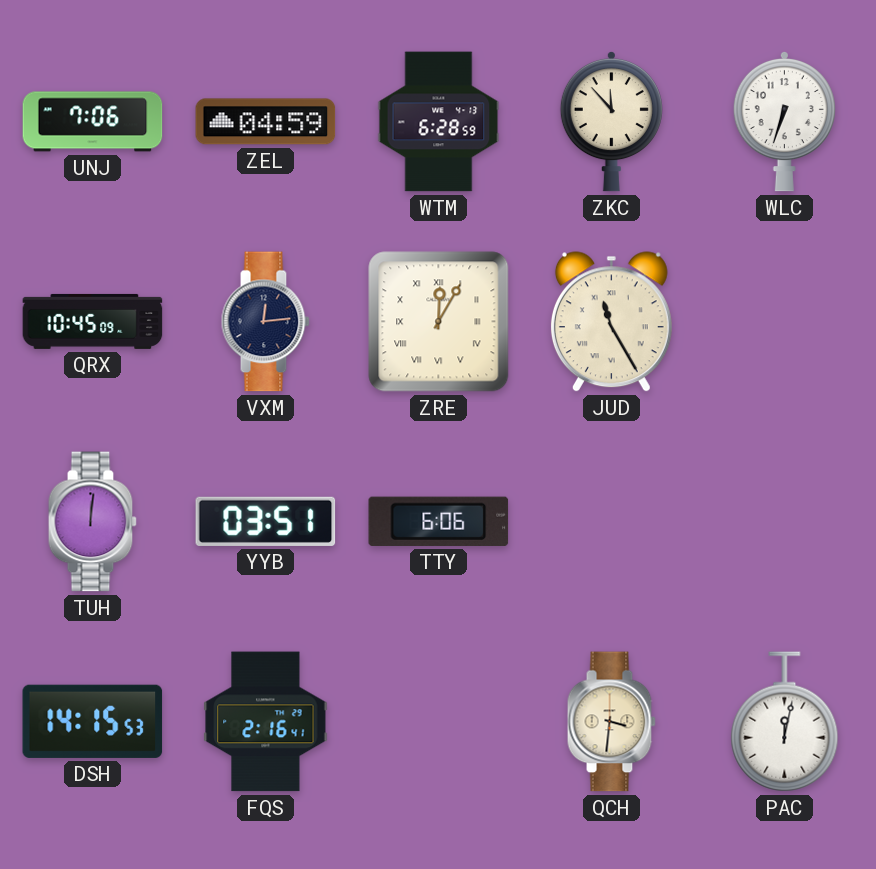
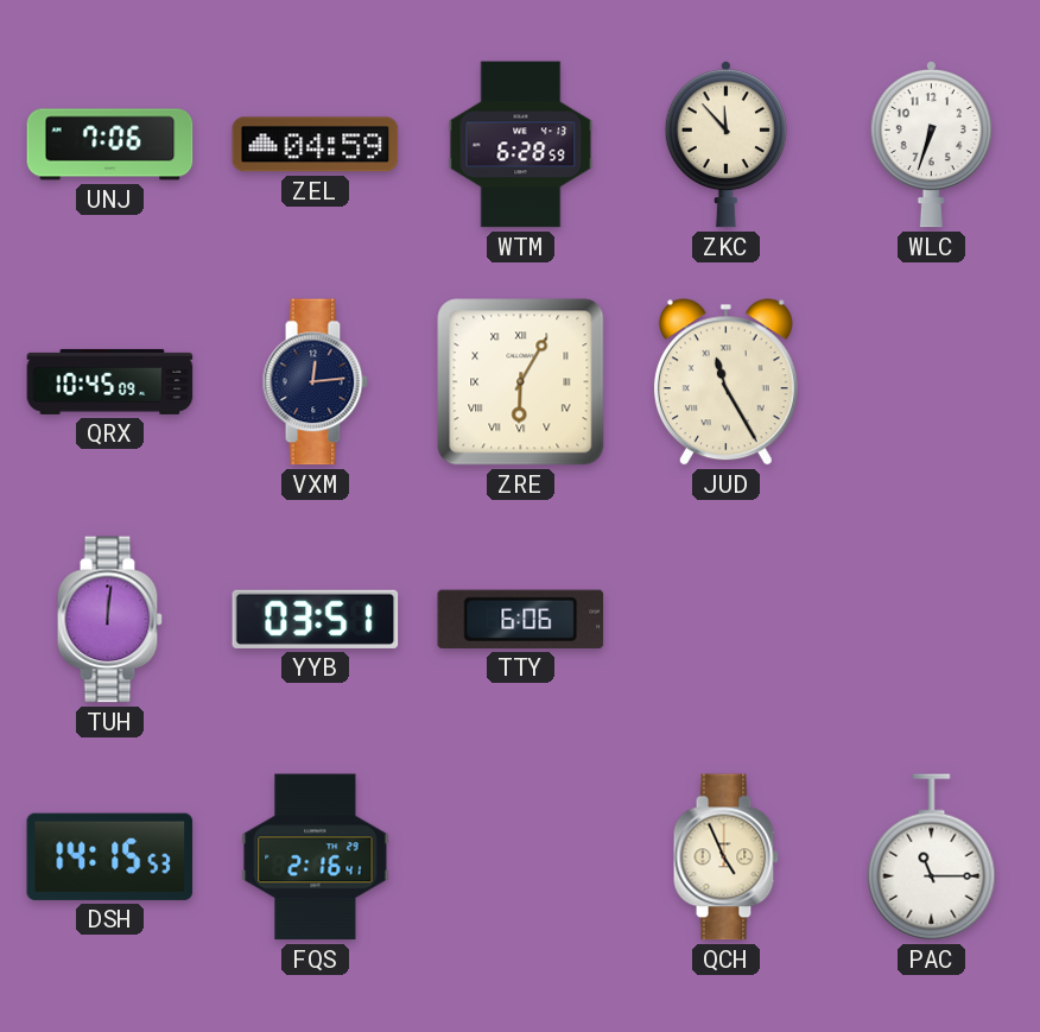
ZRE: 12:05 -> 6:05 (521, 382)
QCH: 3:31 -> 4:56 (725, 857)
PAC: 12:02 -> 11:15 (932, 857)
